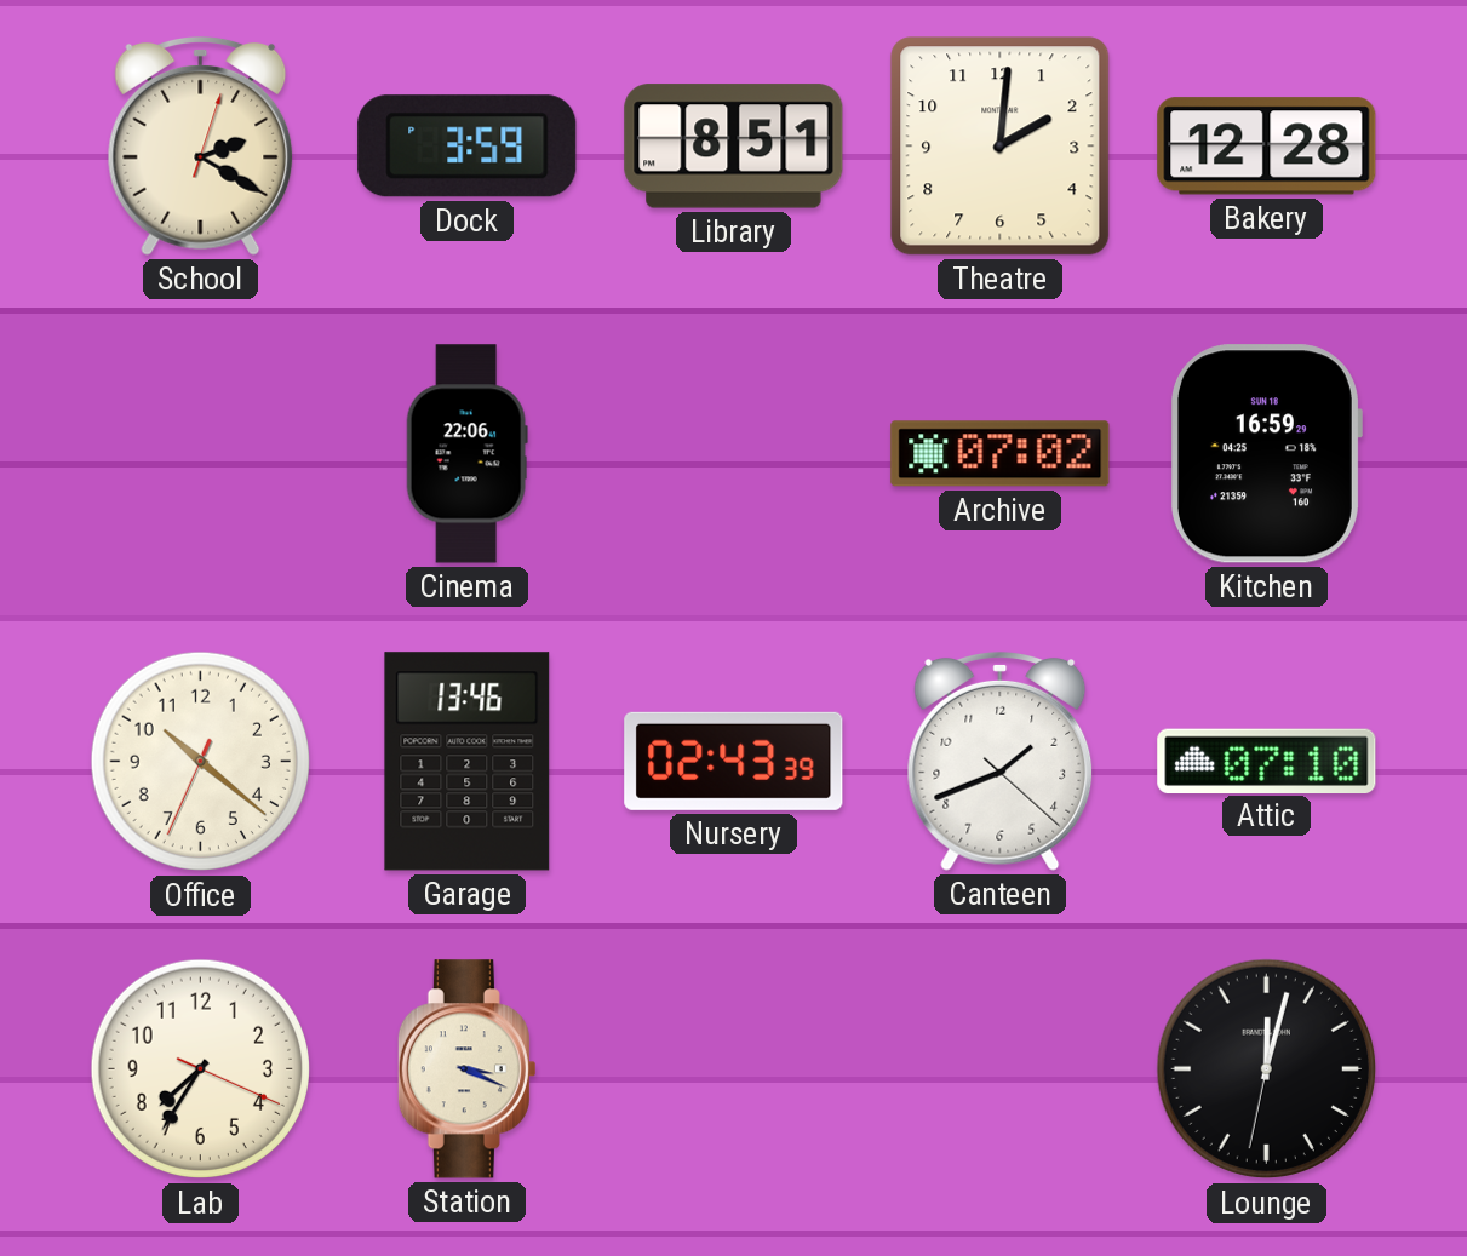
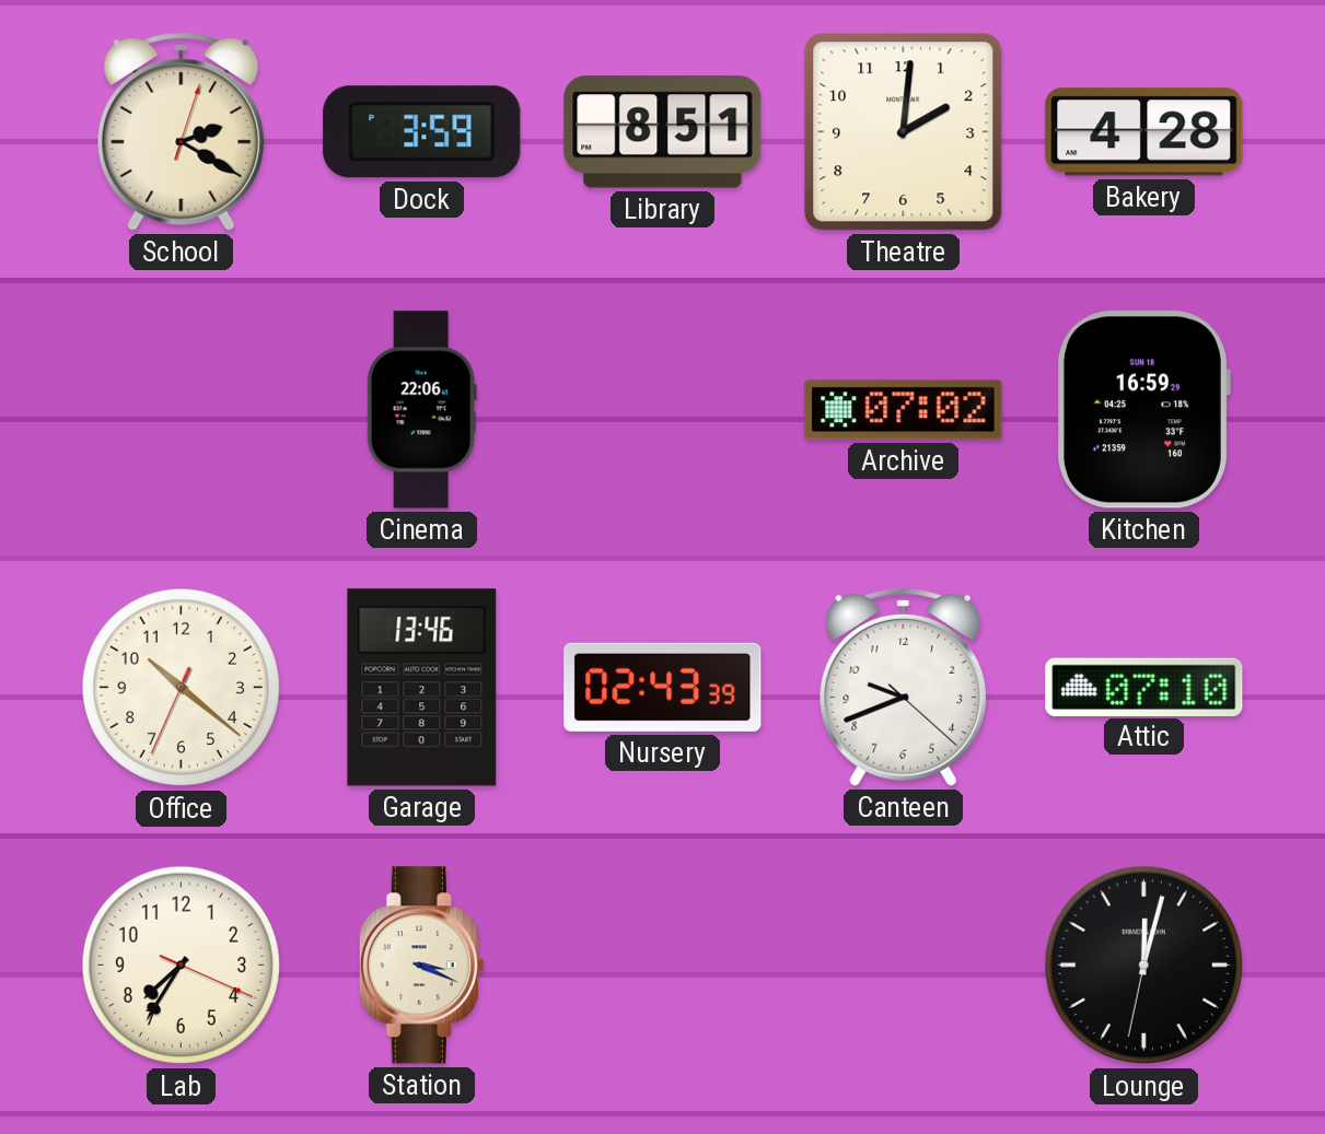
Bakery: 12:28 -> 4:28 (1144, 132)
Canteen: 1:41 -> 9:41 (904, 687)
